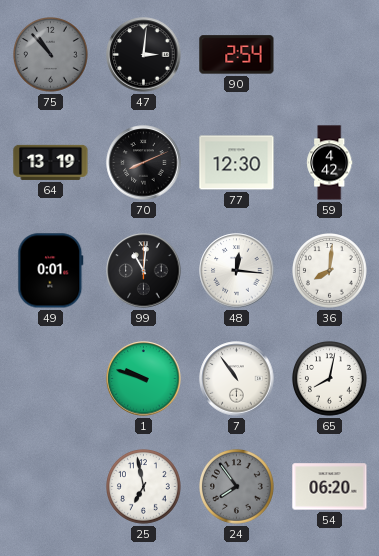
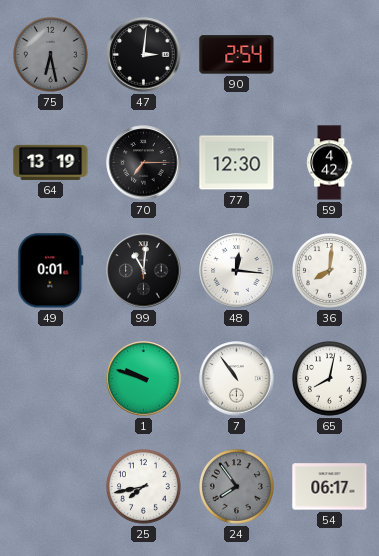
75: 10:53 -> 6:28 (51, 55)
70: 8:11 -> 7:15 (144, 163)
25: 6:58 -> 7:43 (144, 487)
54: 06:20 -> 06:17 (330, 487)
